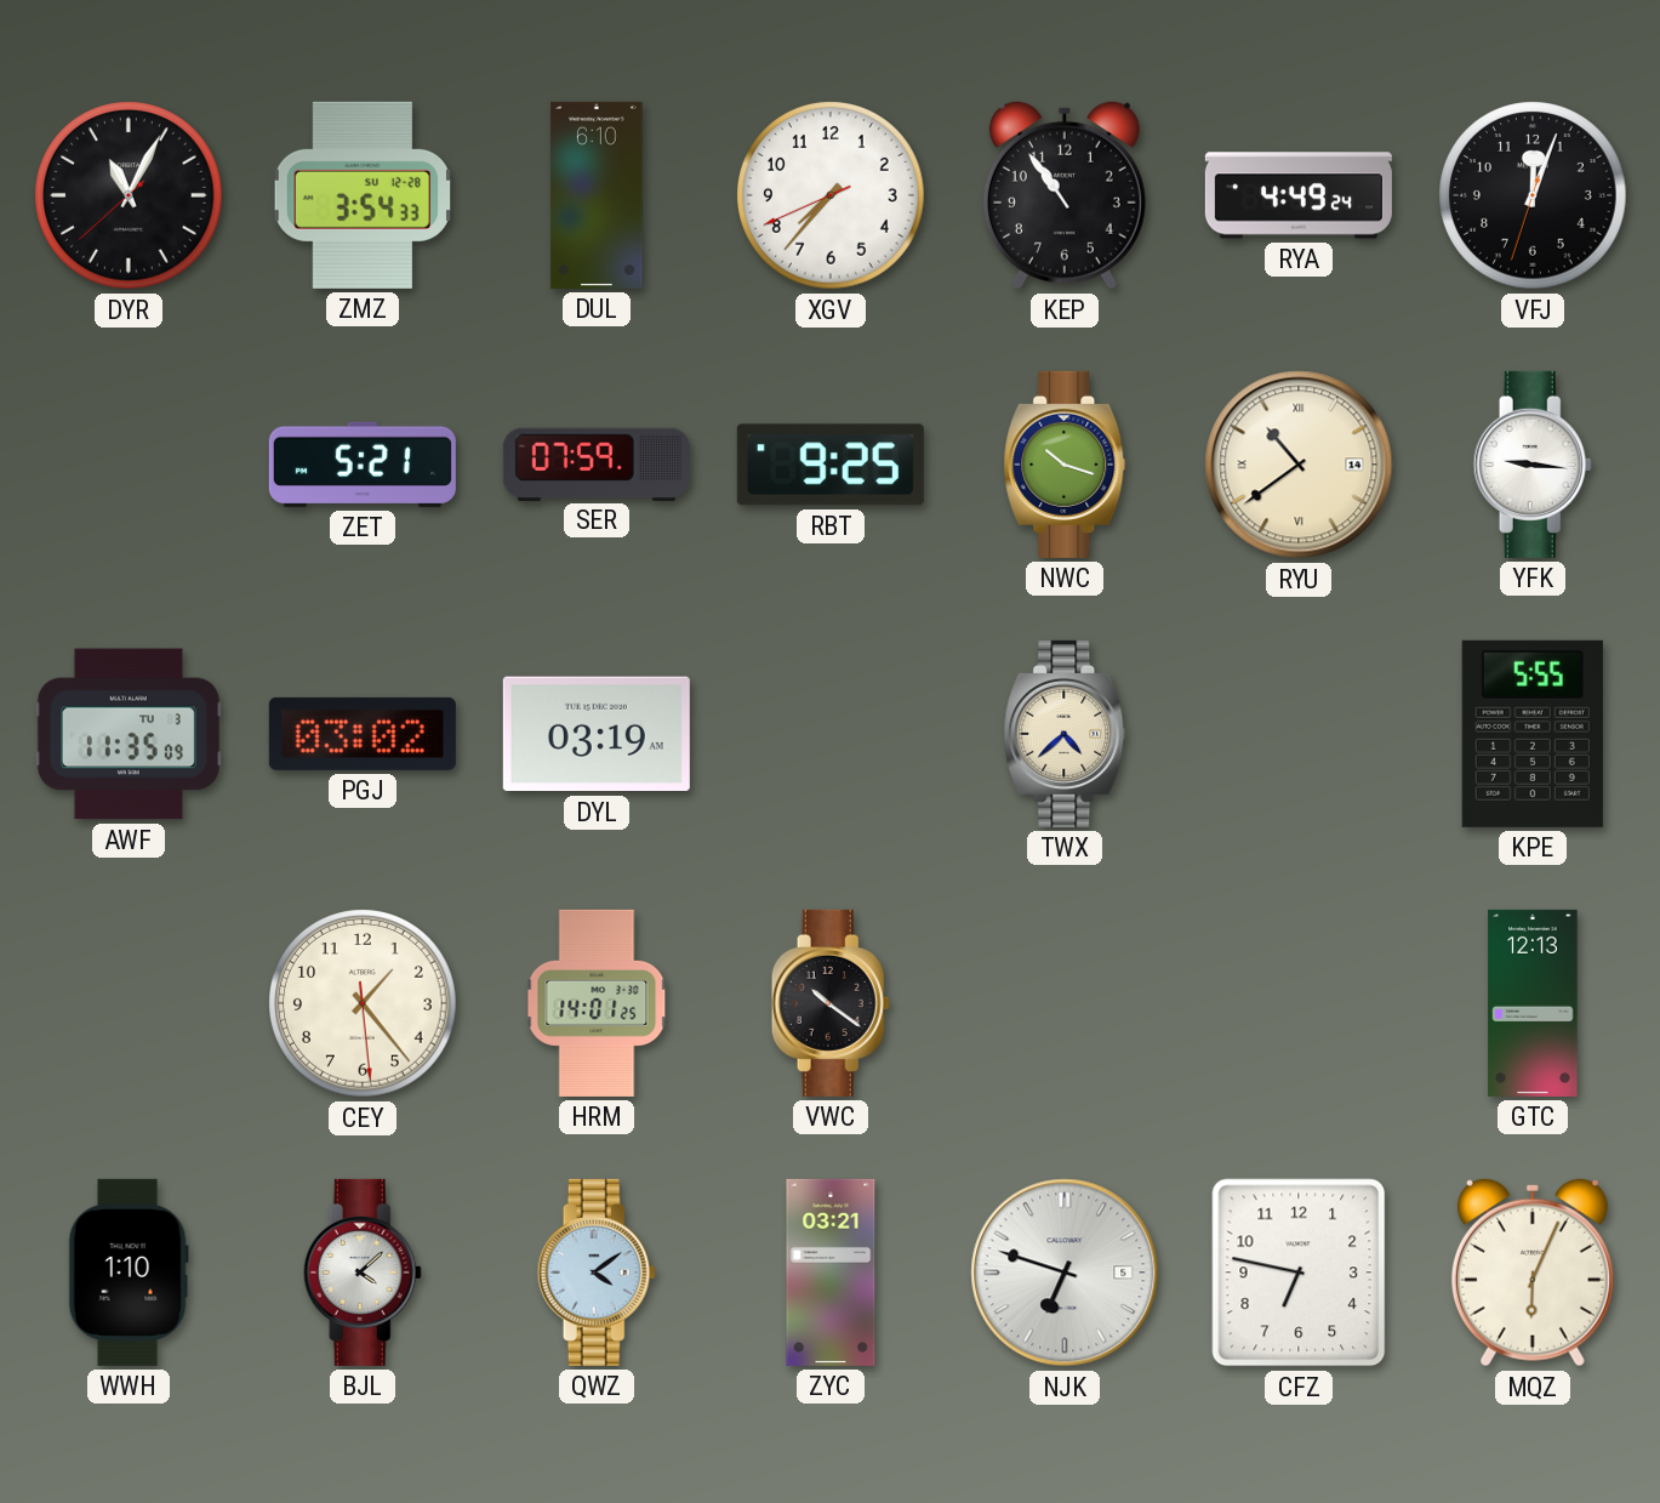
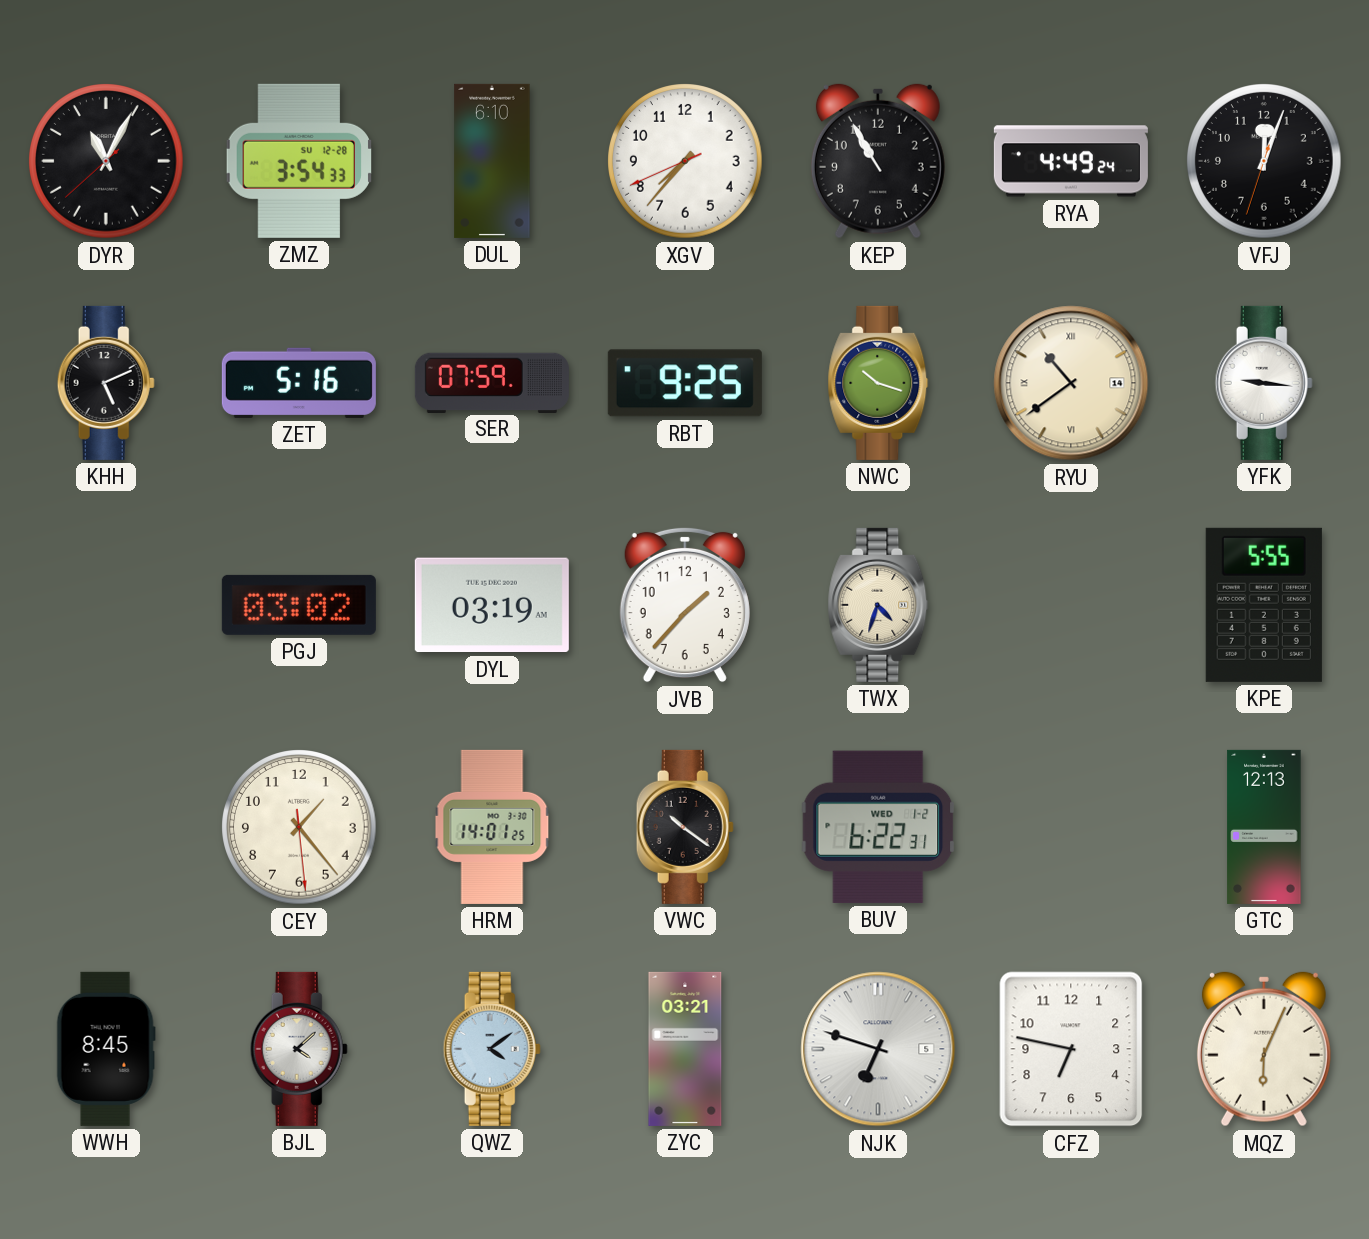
KEP: 10:54 -> 10:55 (878, 161)
KHH: none -> 5:11 (106, 383)
ZET: 5:21 -> 5:16 (299, 383)
AWF: 11:35 -> none (129, 734)
JVB: none -> 1:37 (685, 605)
TWX: 4:38 -> 4:33 (878, 605)
BUV: none -> 6:22 (878, 827)
WWH: 1:10 -> 8:45 (106, 1049)
